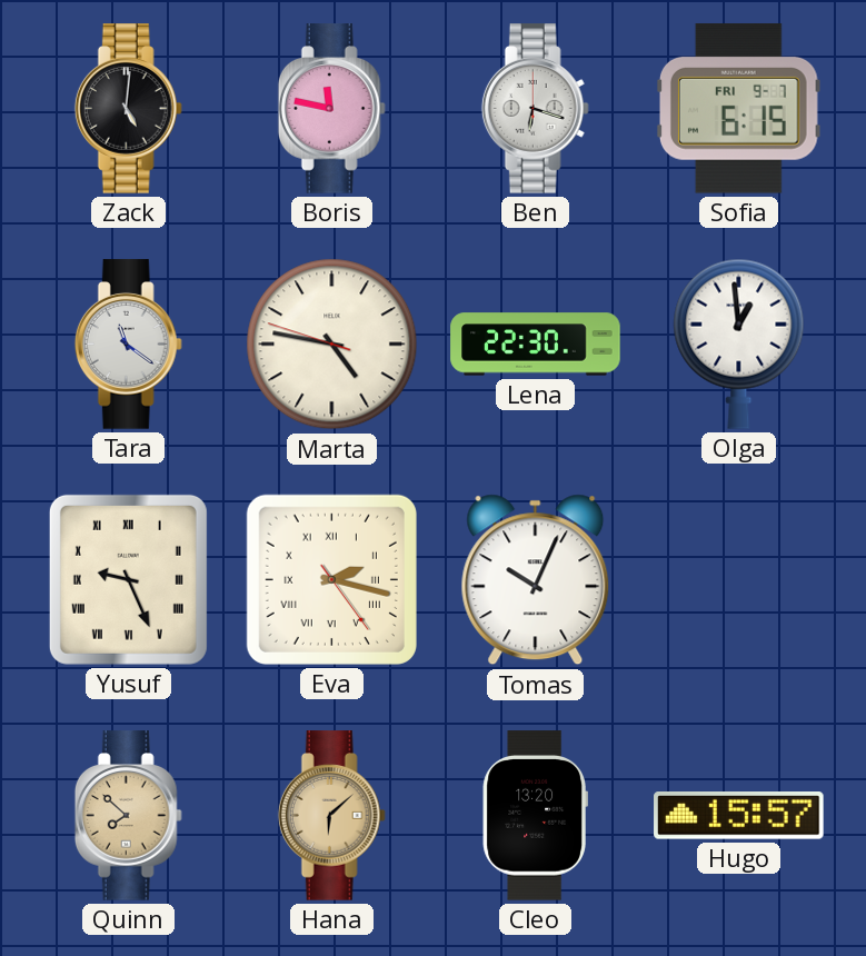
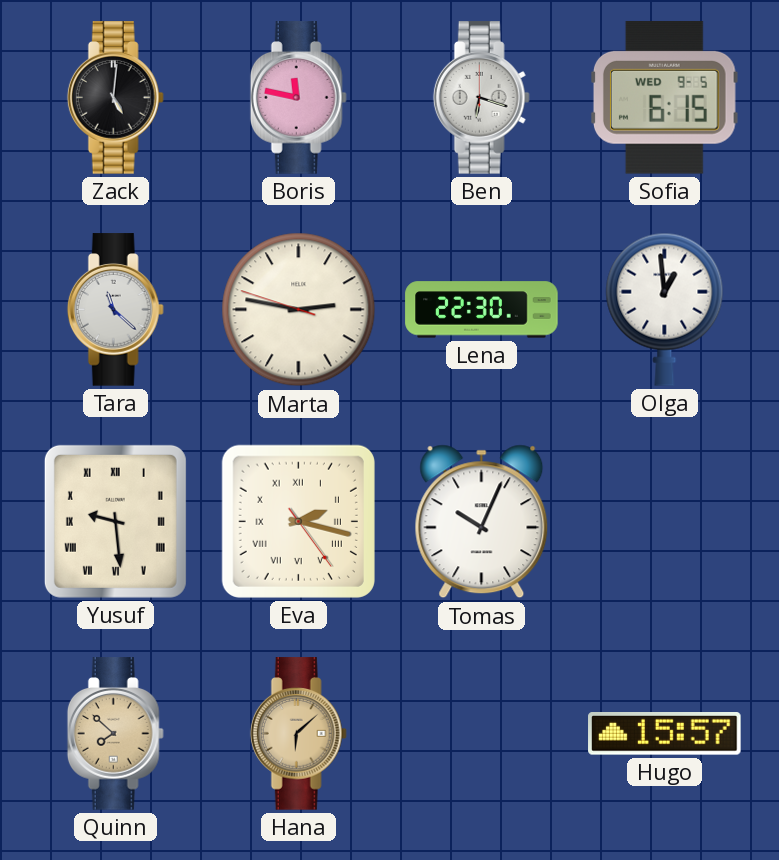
Sofia date: FRI 9-7 -> WED 9-5 (665, 97)
Tara: 11:21 -> 11:22 (115, 310)
Marta: 4:46 -> 2:46 (299, 310)
Yusuf: 9:26 -> 9:29 (115, 521)
Cleo: 13:20 -> none (535, 816)
